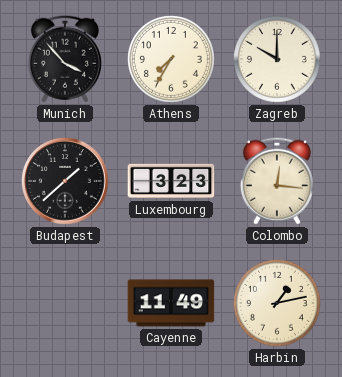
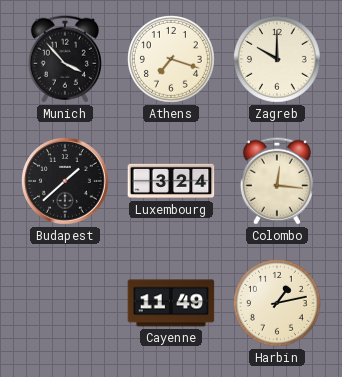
Athens: 7:35 -> 7:18 (172, 60)
Luxembourg: 3:23 -> 3:24 (171, 181)
